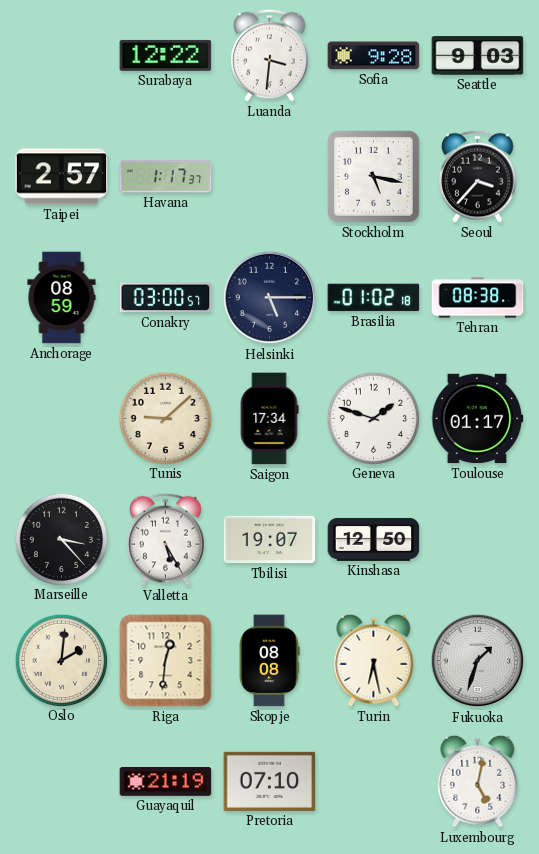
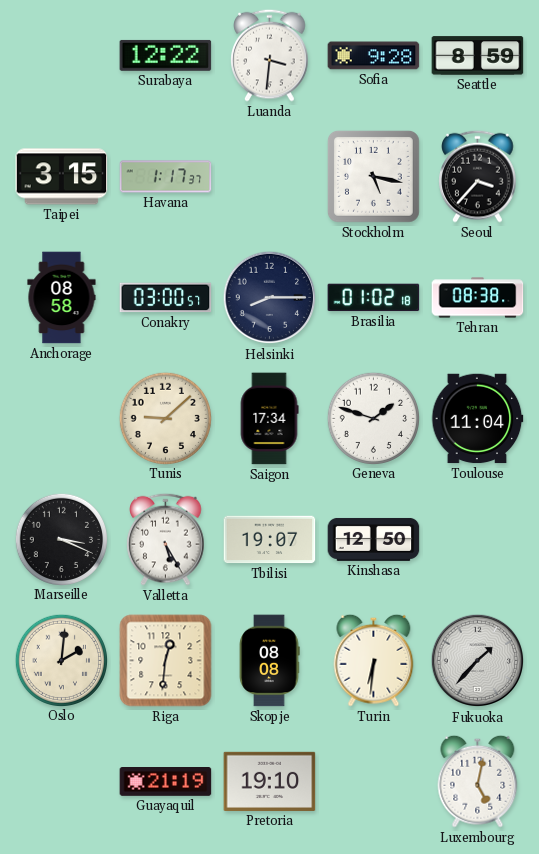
Seattle: 9:03 -> 8:59 (478, 56)
Taipei: 2:57 -> 3:15 (62, 177)
Anchorage: 08:59 -> 08:58 (62, 298)
Helsinki: 5:15 -> 8:15 (270, 298)
Toulouse: 01:17 -> 11:04 (477, 419)
Marseille: 3:23 -> 3:19 (61, 539)
Turin: 6:28 -> 6:31 (374, 660)
Fukuoka: 1:33 -> 1:37 (478, 661)
Pretoria: 07:10 -> 19:10 (270, 781)
